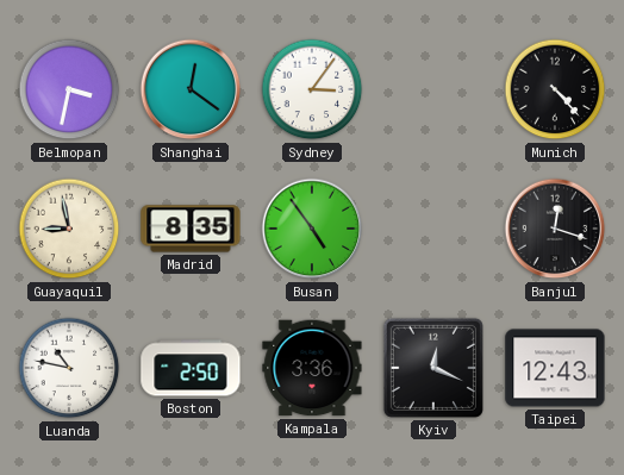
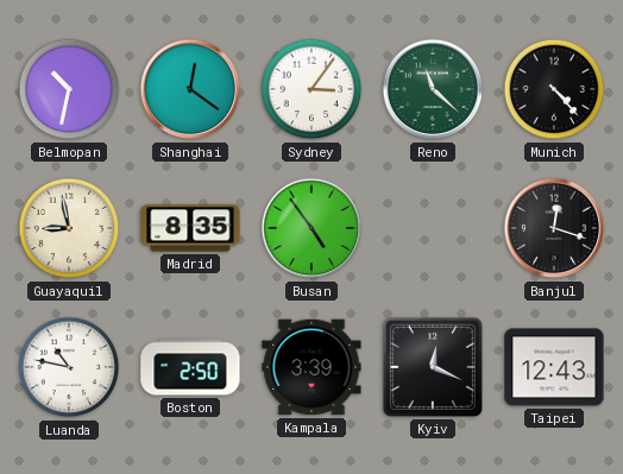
Belmopan: 3:32 -> 10:32 (69, 89)
Reno: none -> 11:22 (433, 89)
Kampala: 3:36 -> 3:39 (311, 367)
